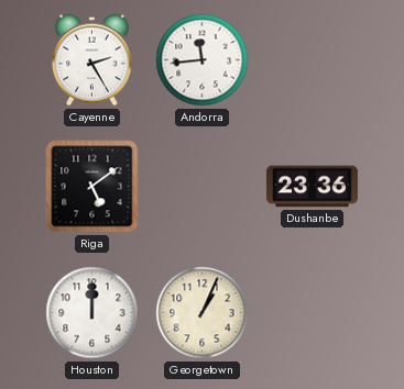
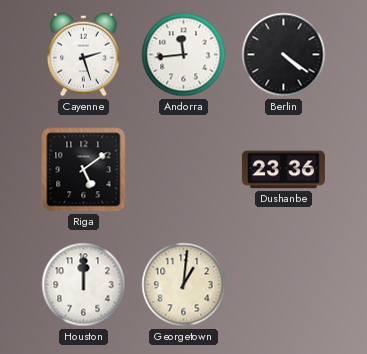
Cayenne: 2:25 -> 2:27 (84, 55)
Berlin: none -> 4:21 (284, 55)
Georgetown: 1:04 -> 1:01 (184, 285)
